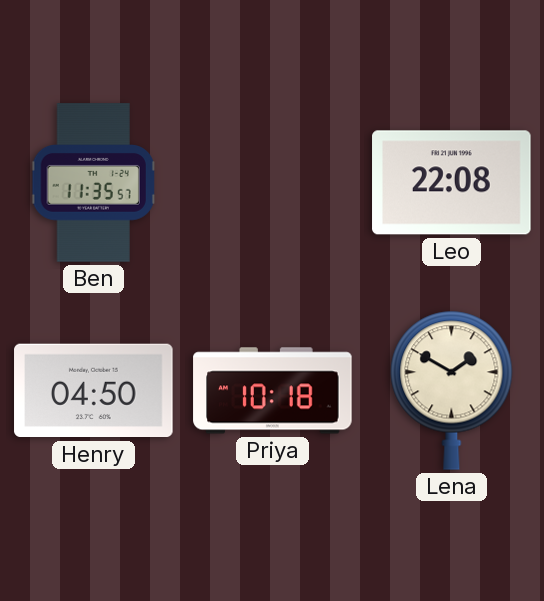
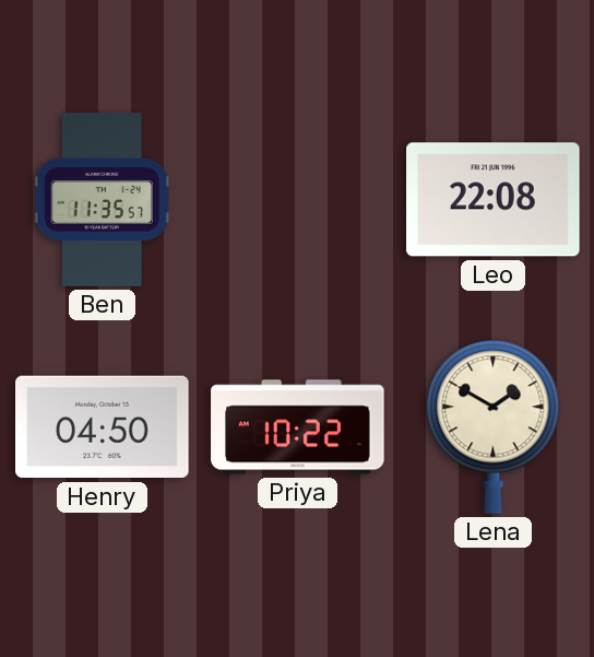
Priya: 10:18 -> 10:22 (298, 427)
